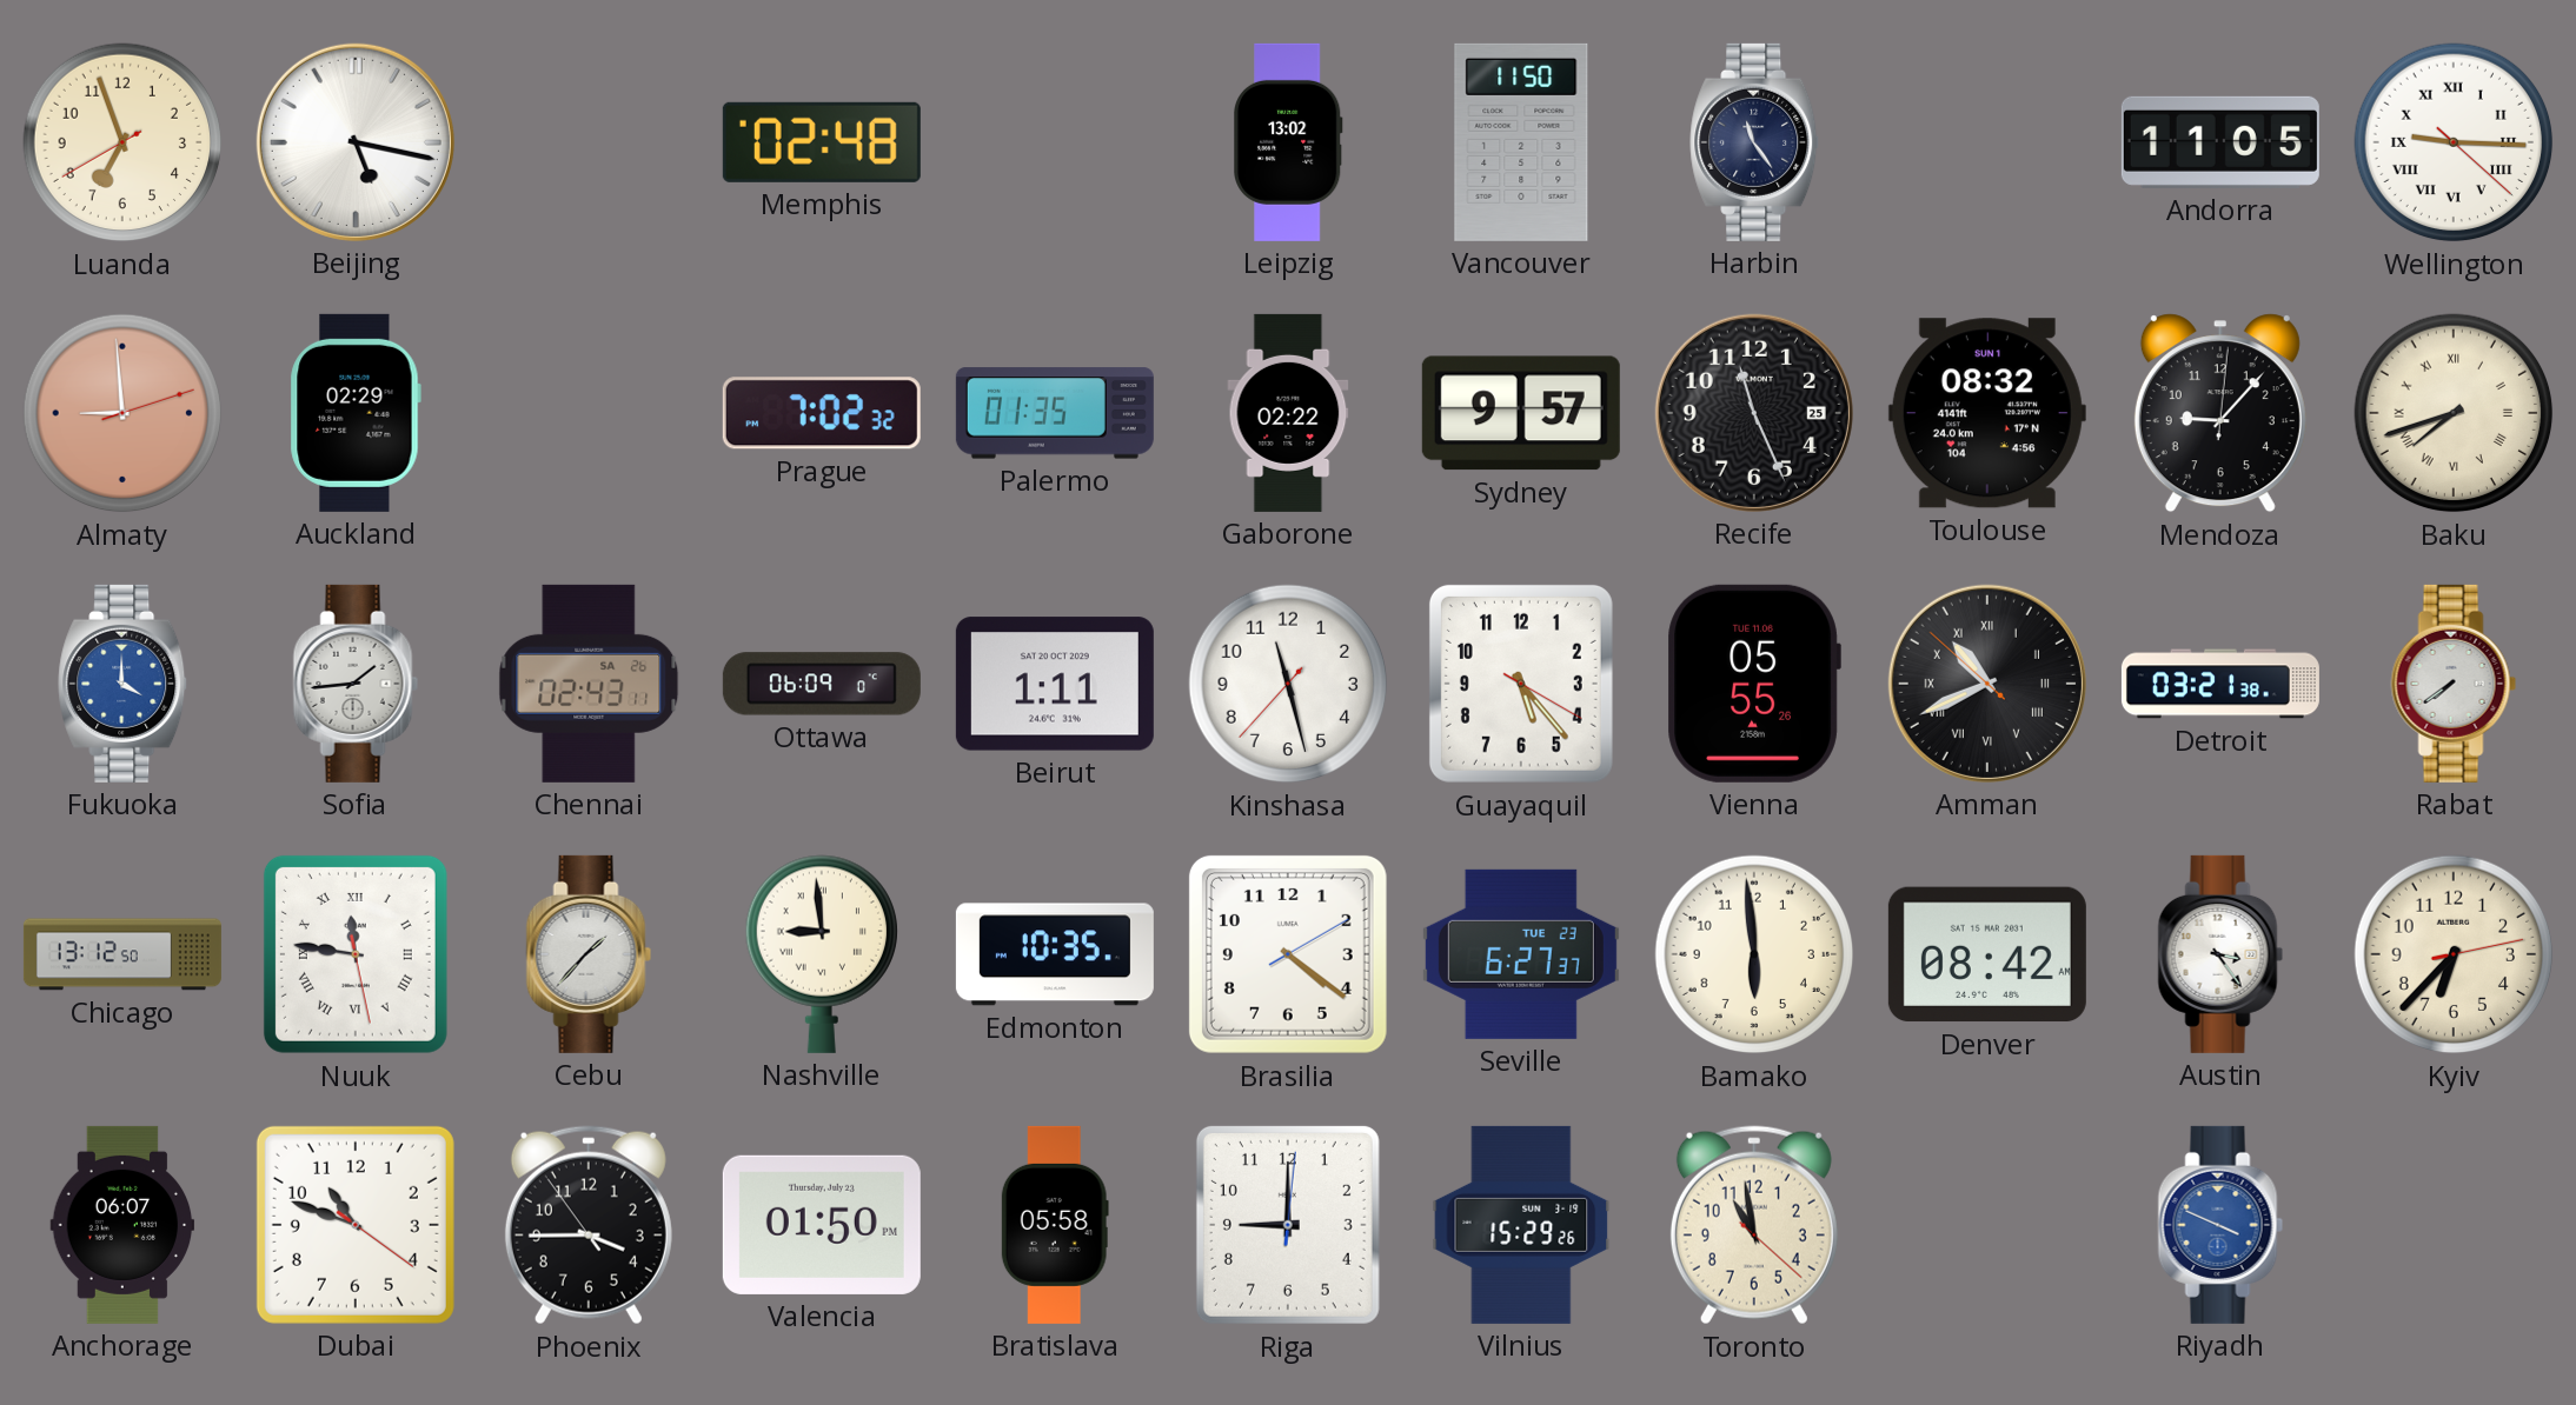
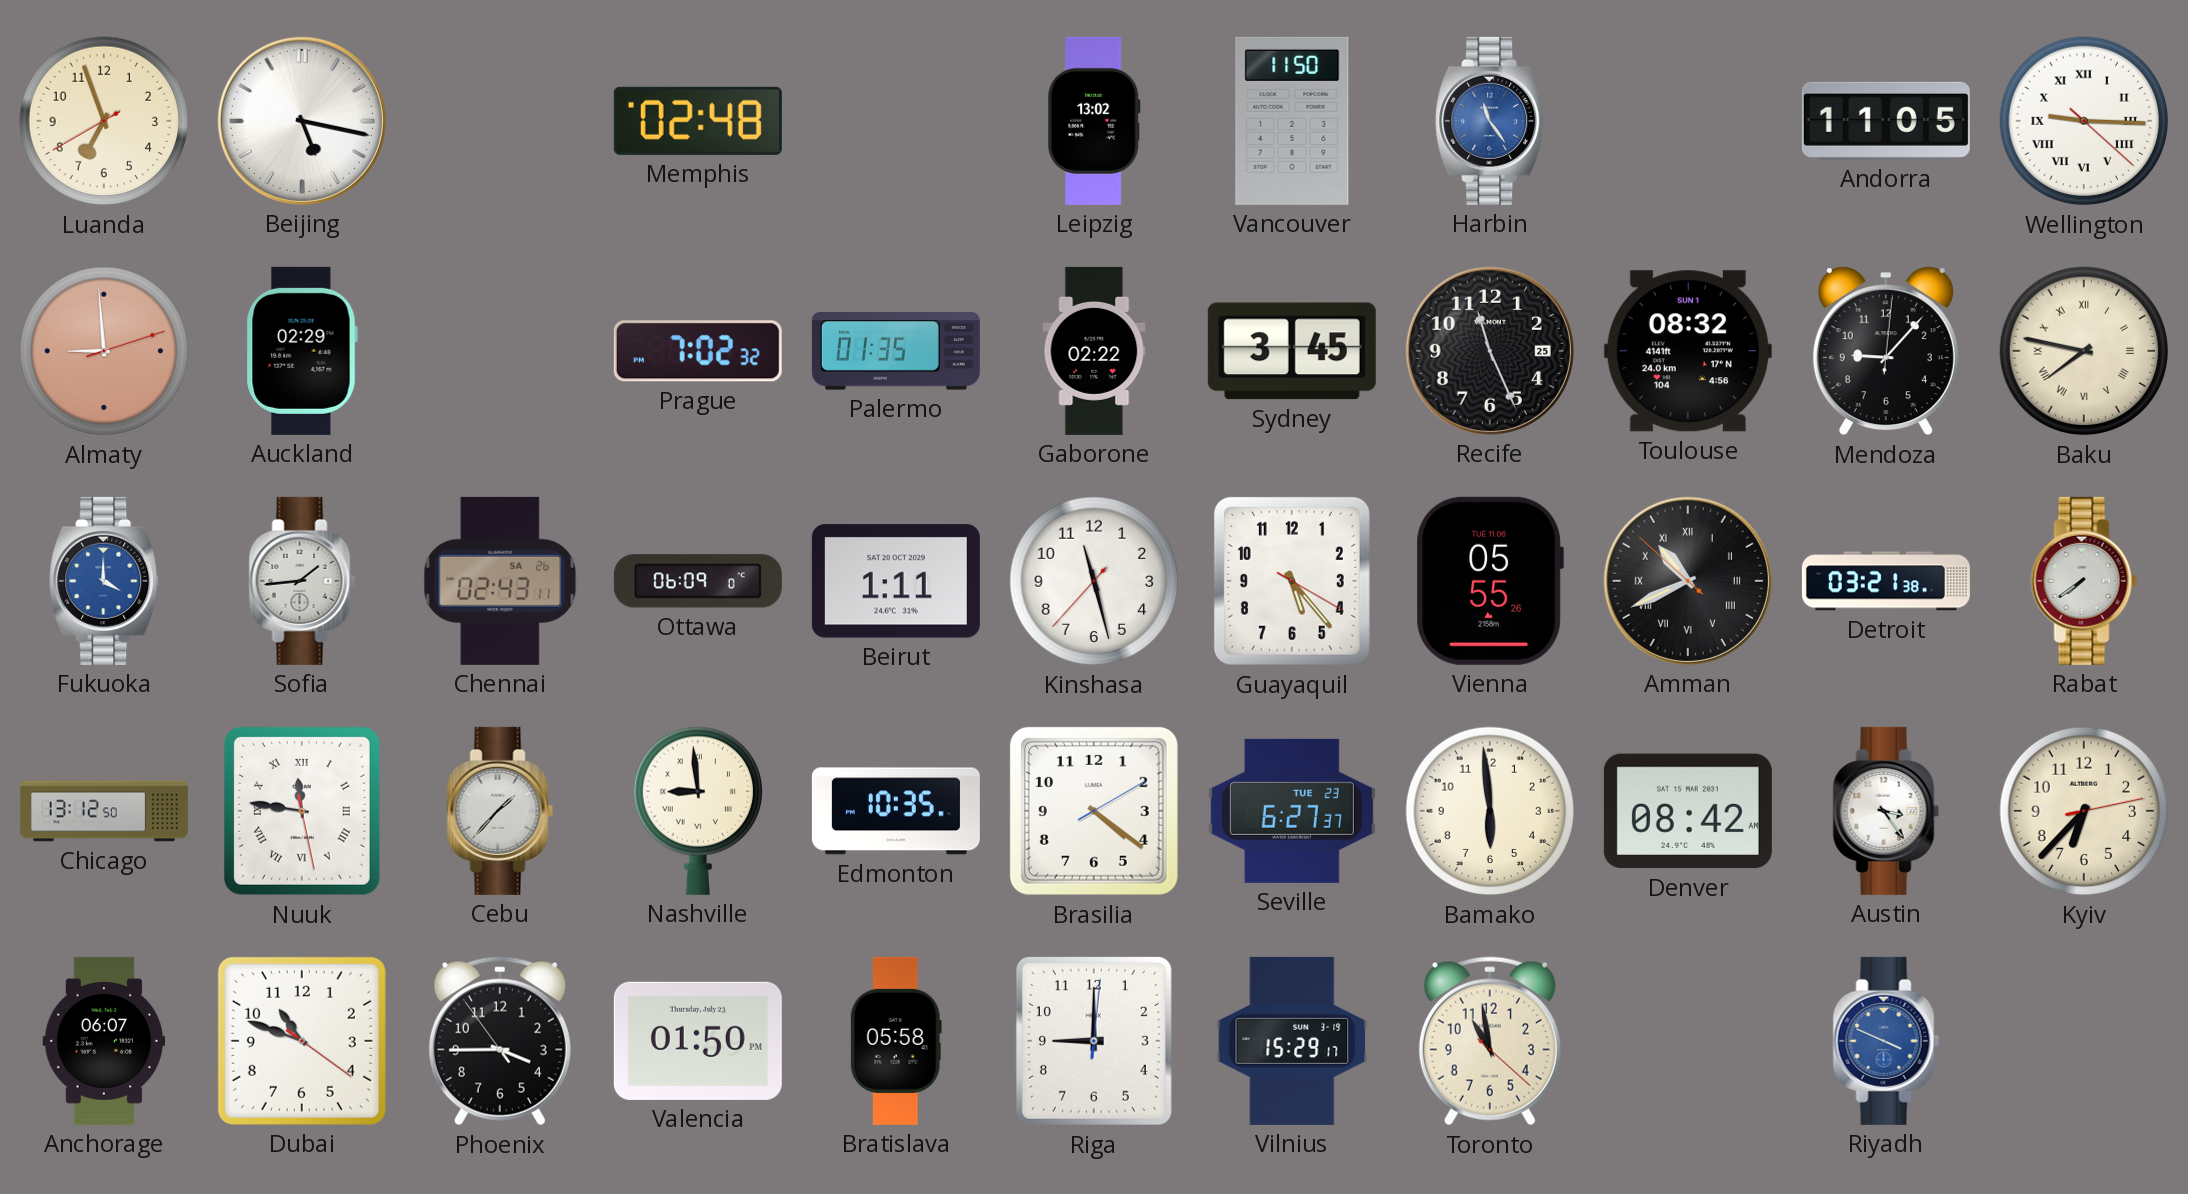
Harbin dial: navy -> blue (1491, 121)
Sydney: 9:57 -> 3:45 (1292, 351)
Baku: 7:42 -> 7:47 (2084, 351)
Vilnius: 15:29:26 -> 15:29:17 (1292, 1041)
